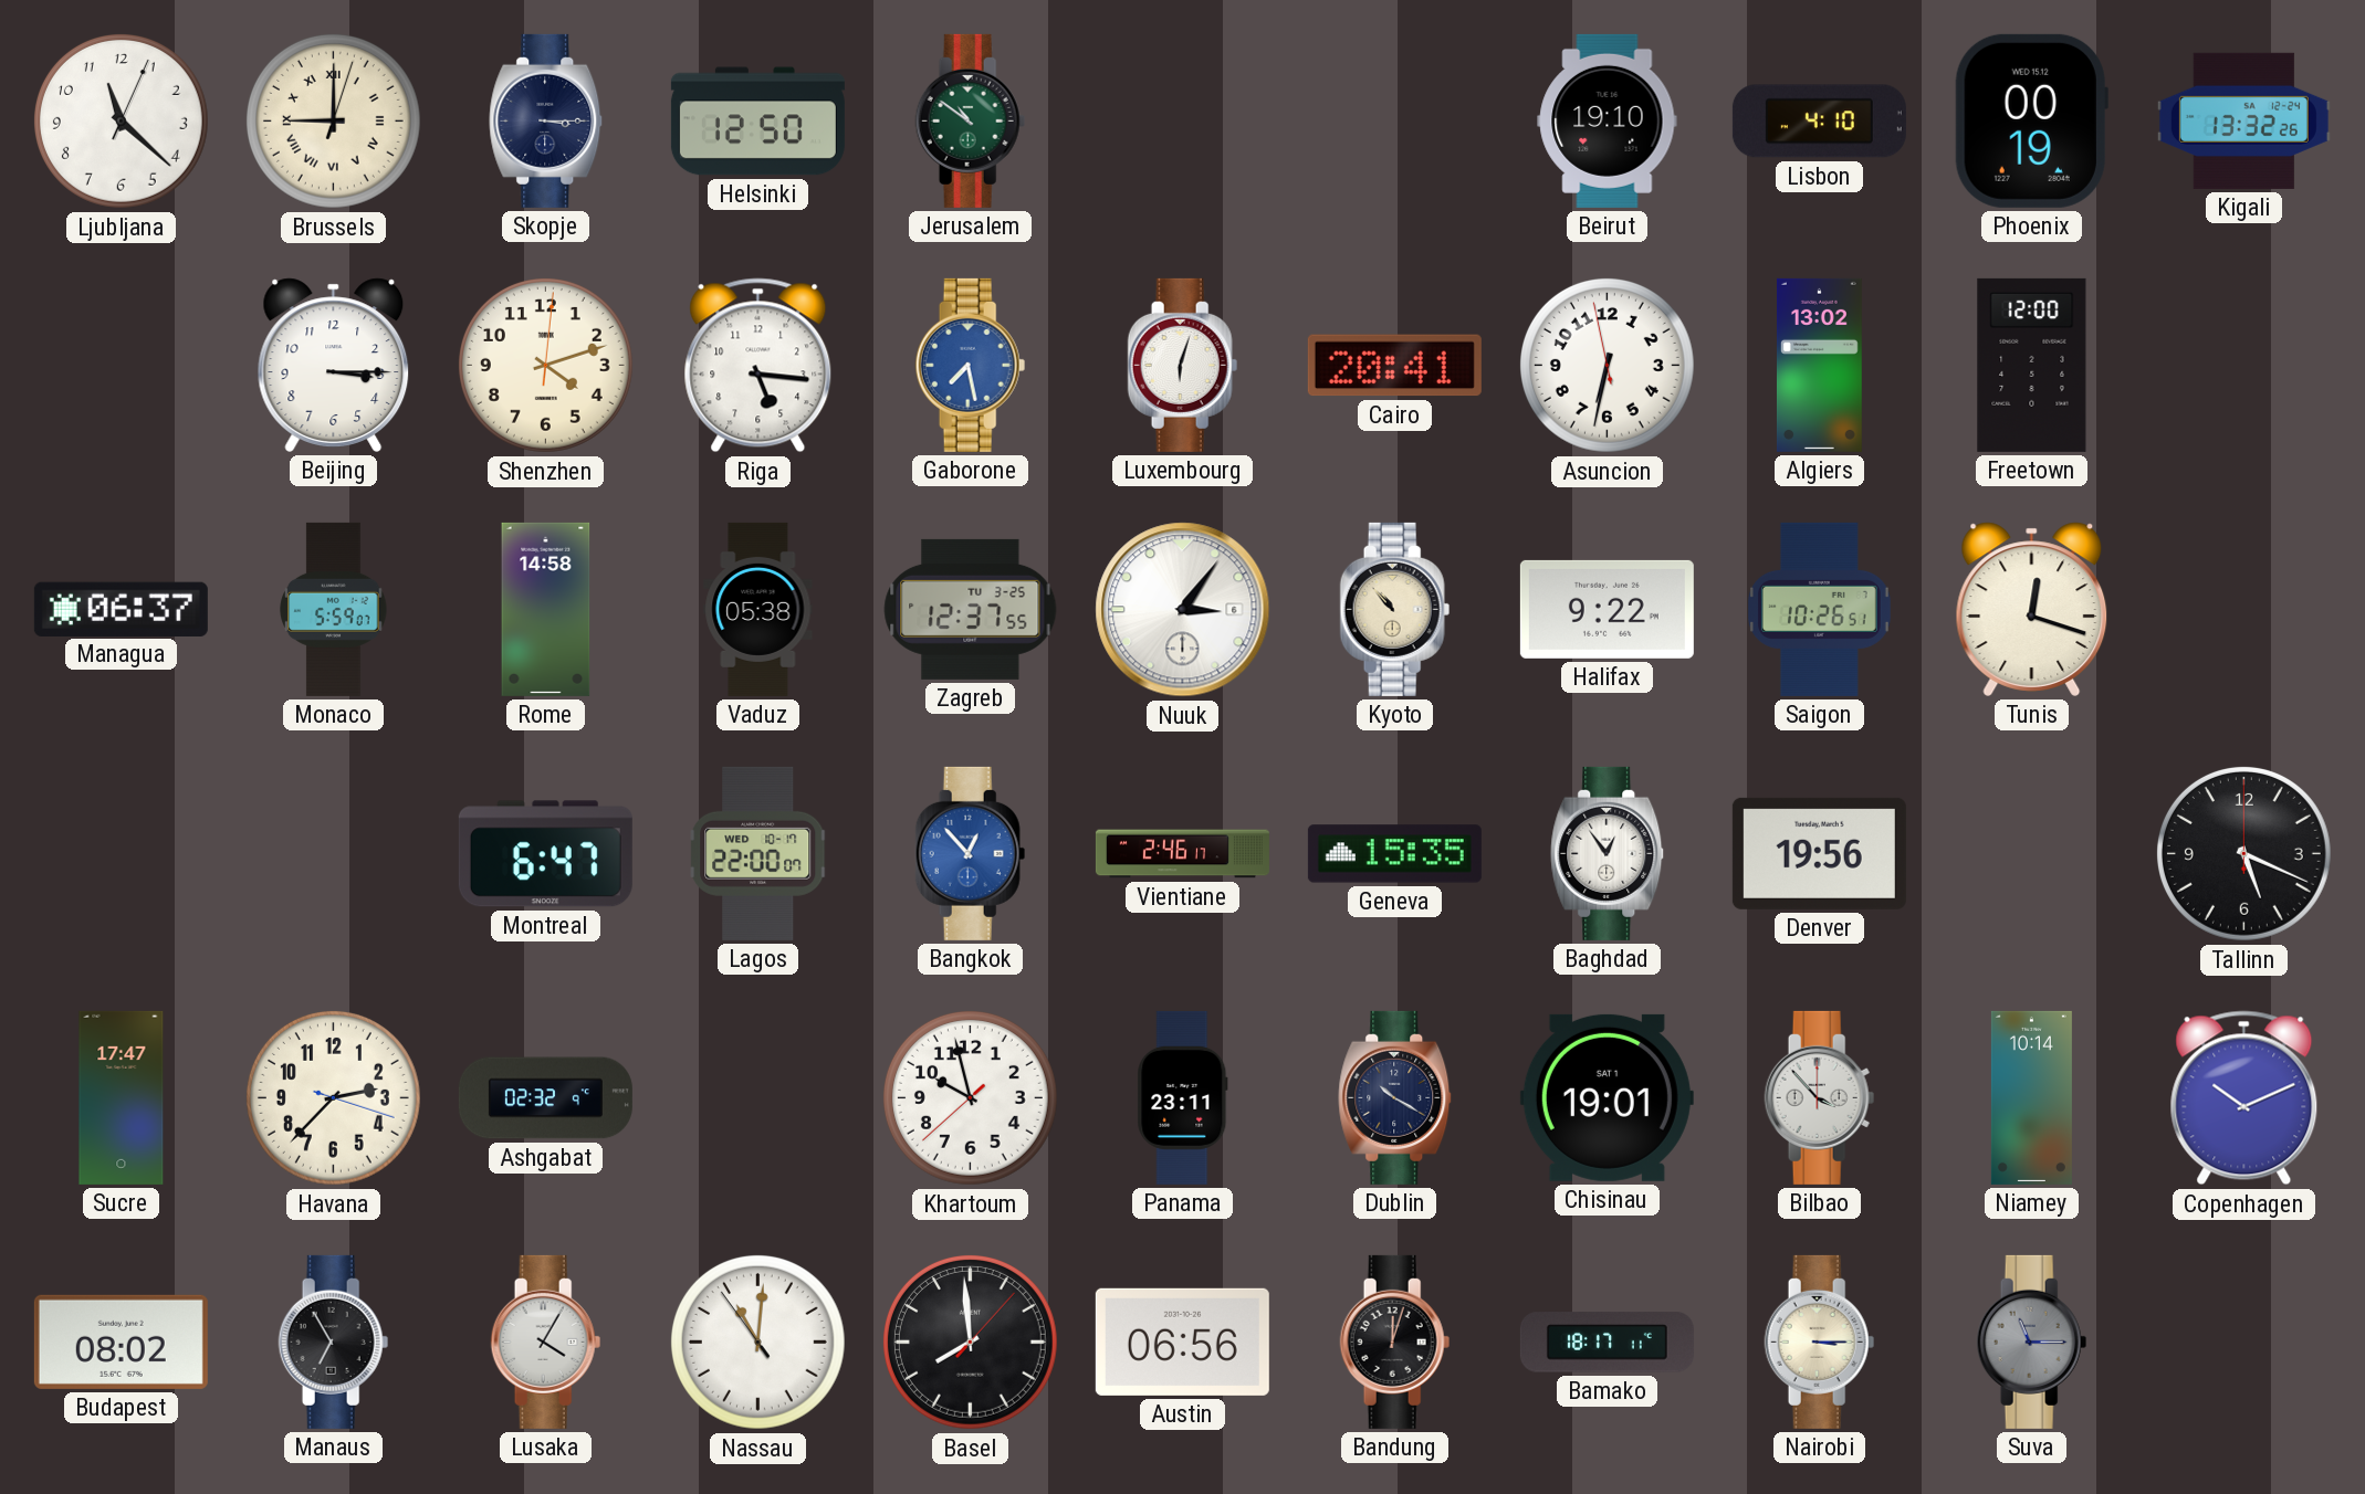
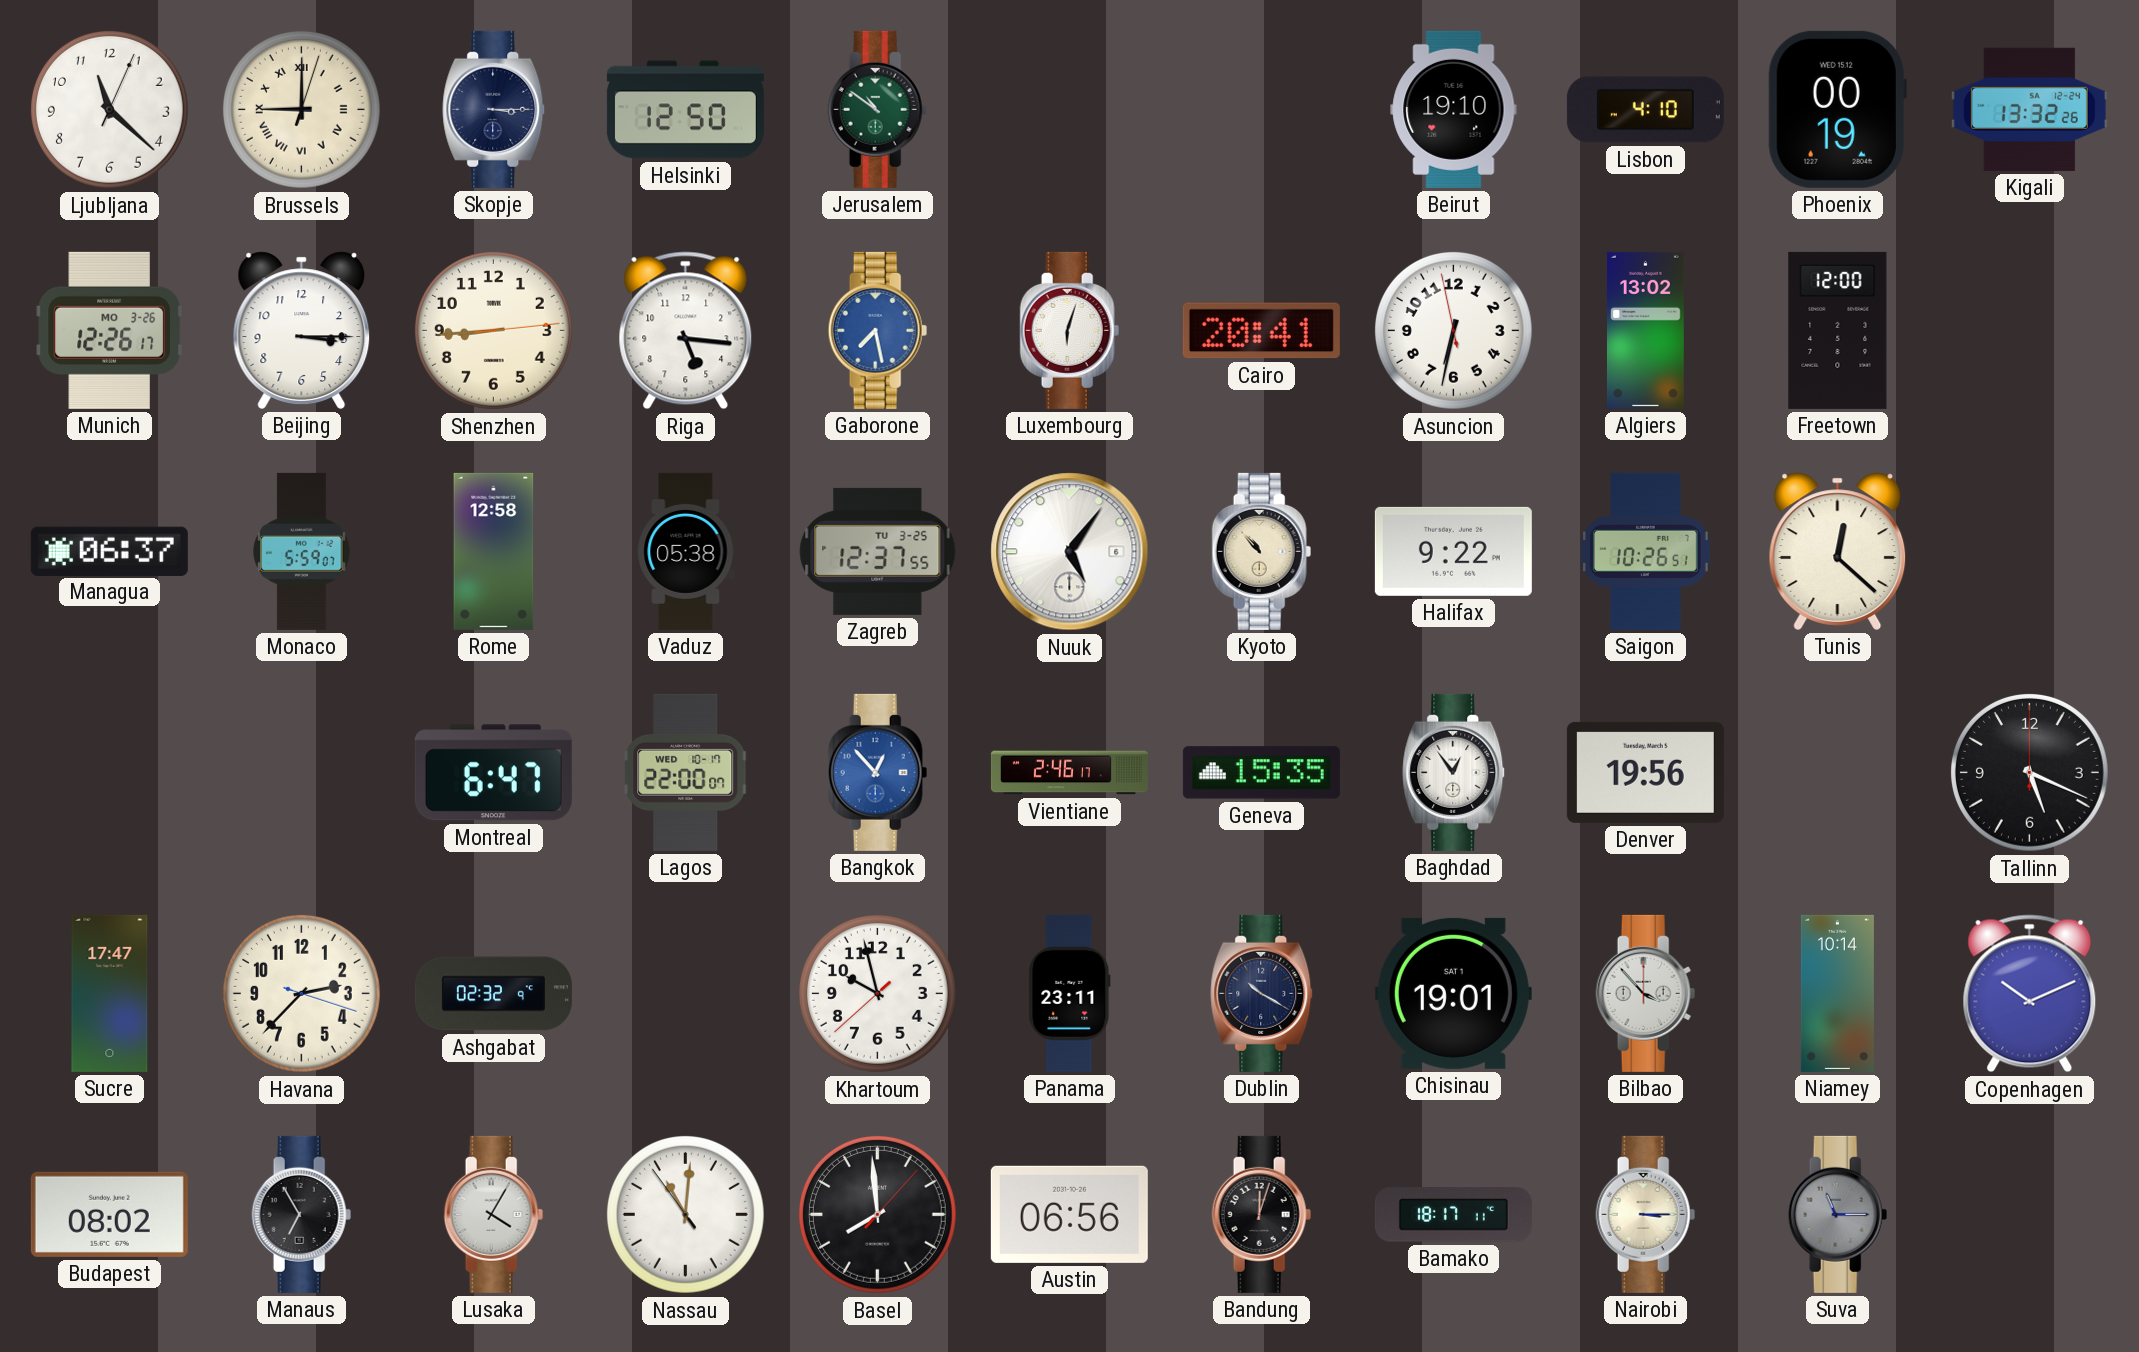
Munich: none -> 12:26 (109, 330)
Shenzhen: 4:12 -> 8:44 (493, 330)
Rome: 14:58 -> 12:58 (494, 551)
Nuuk: 3:06 -> 5:06 (1070, 552)
Tunis: 12:18 -> 12:22 (1838, 551)
